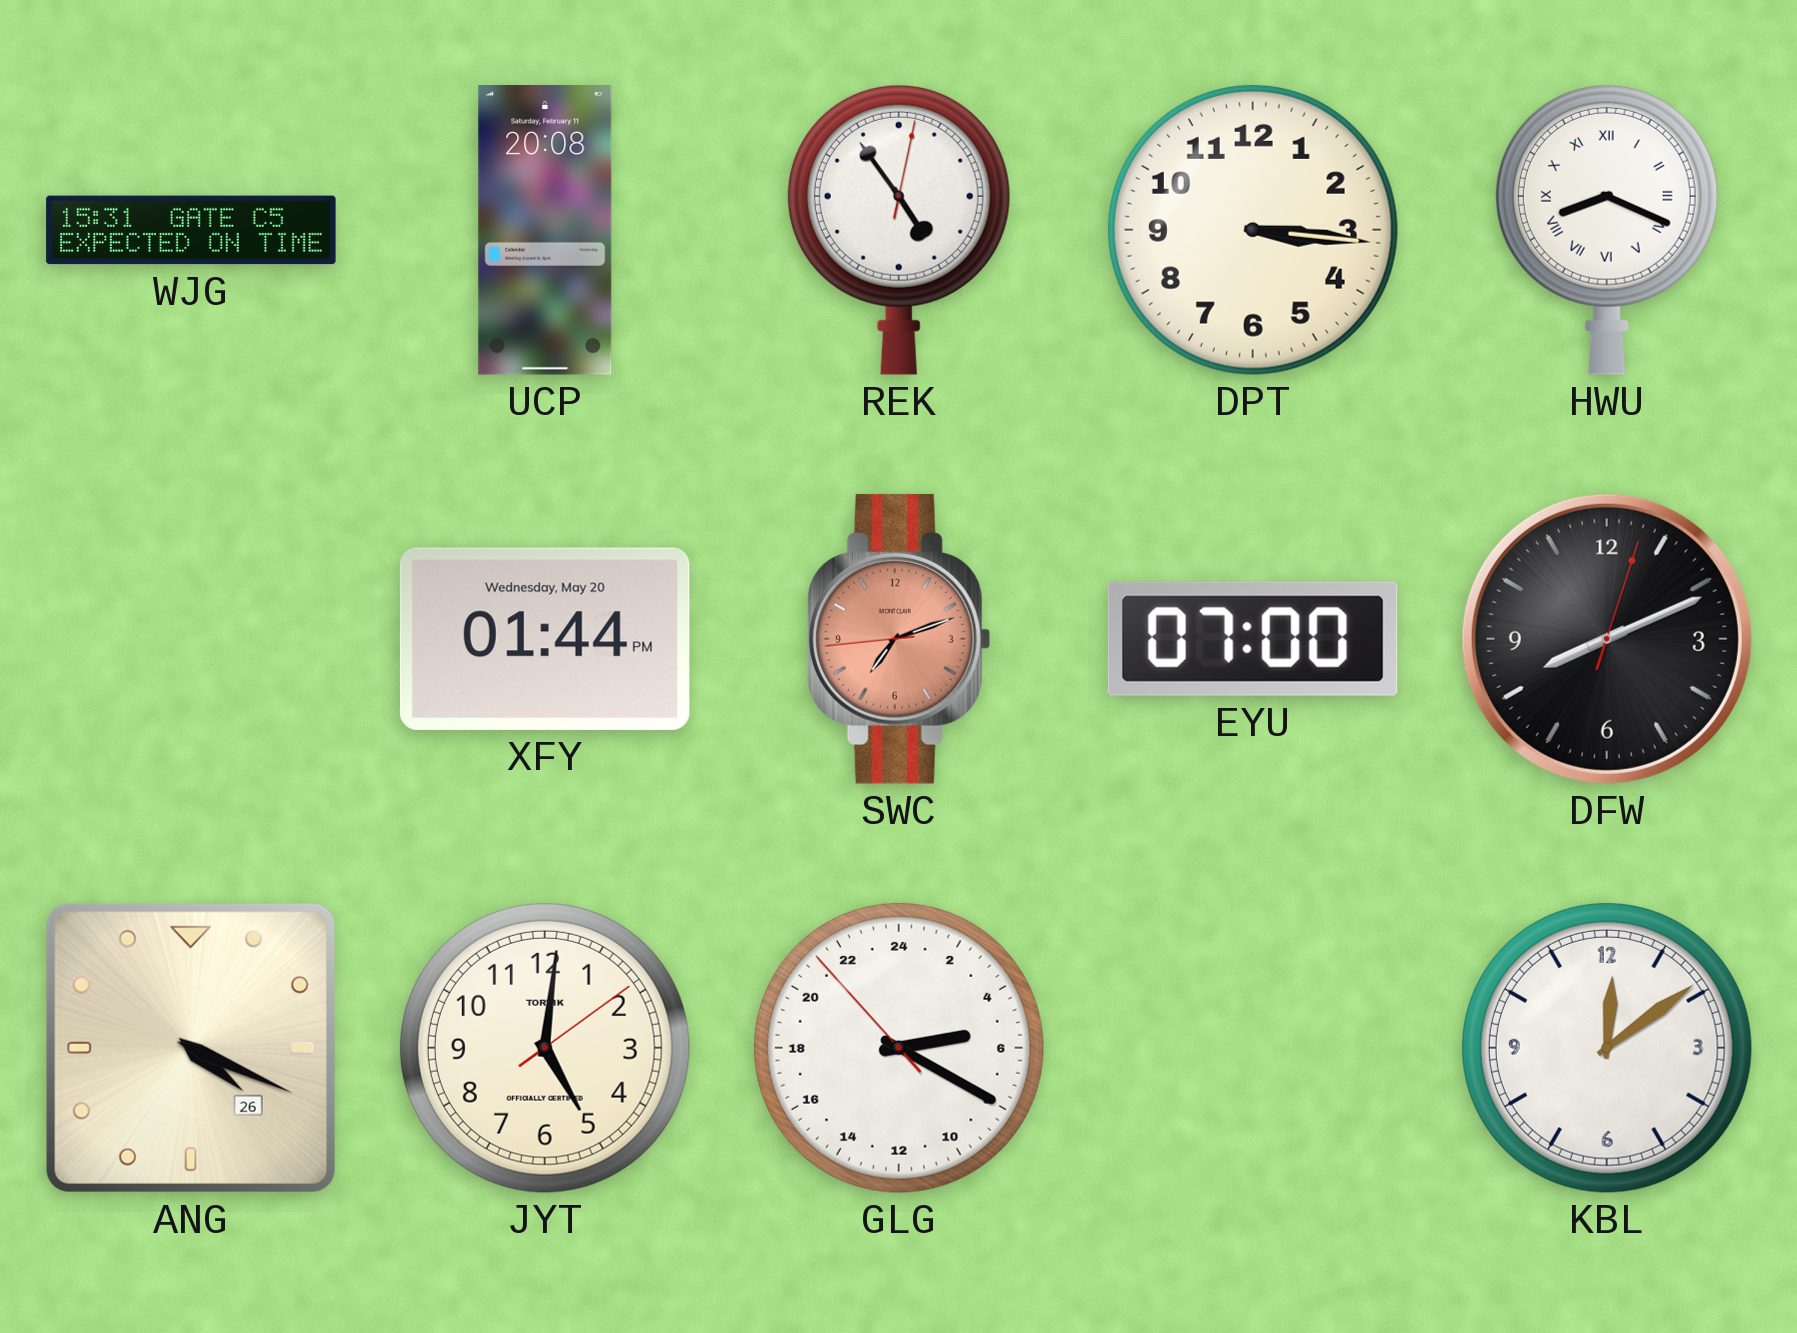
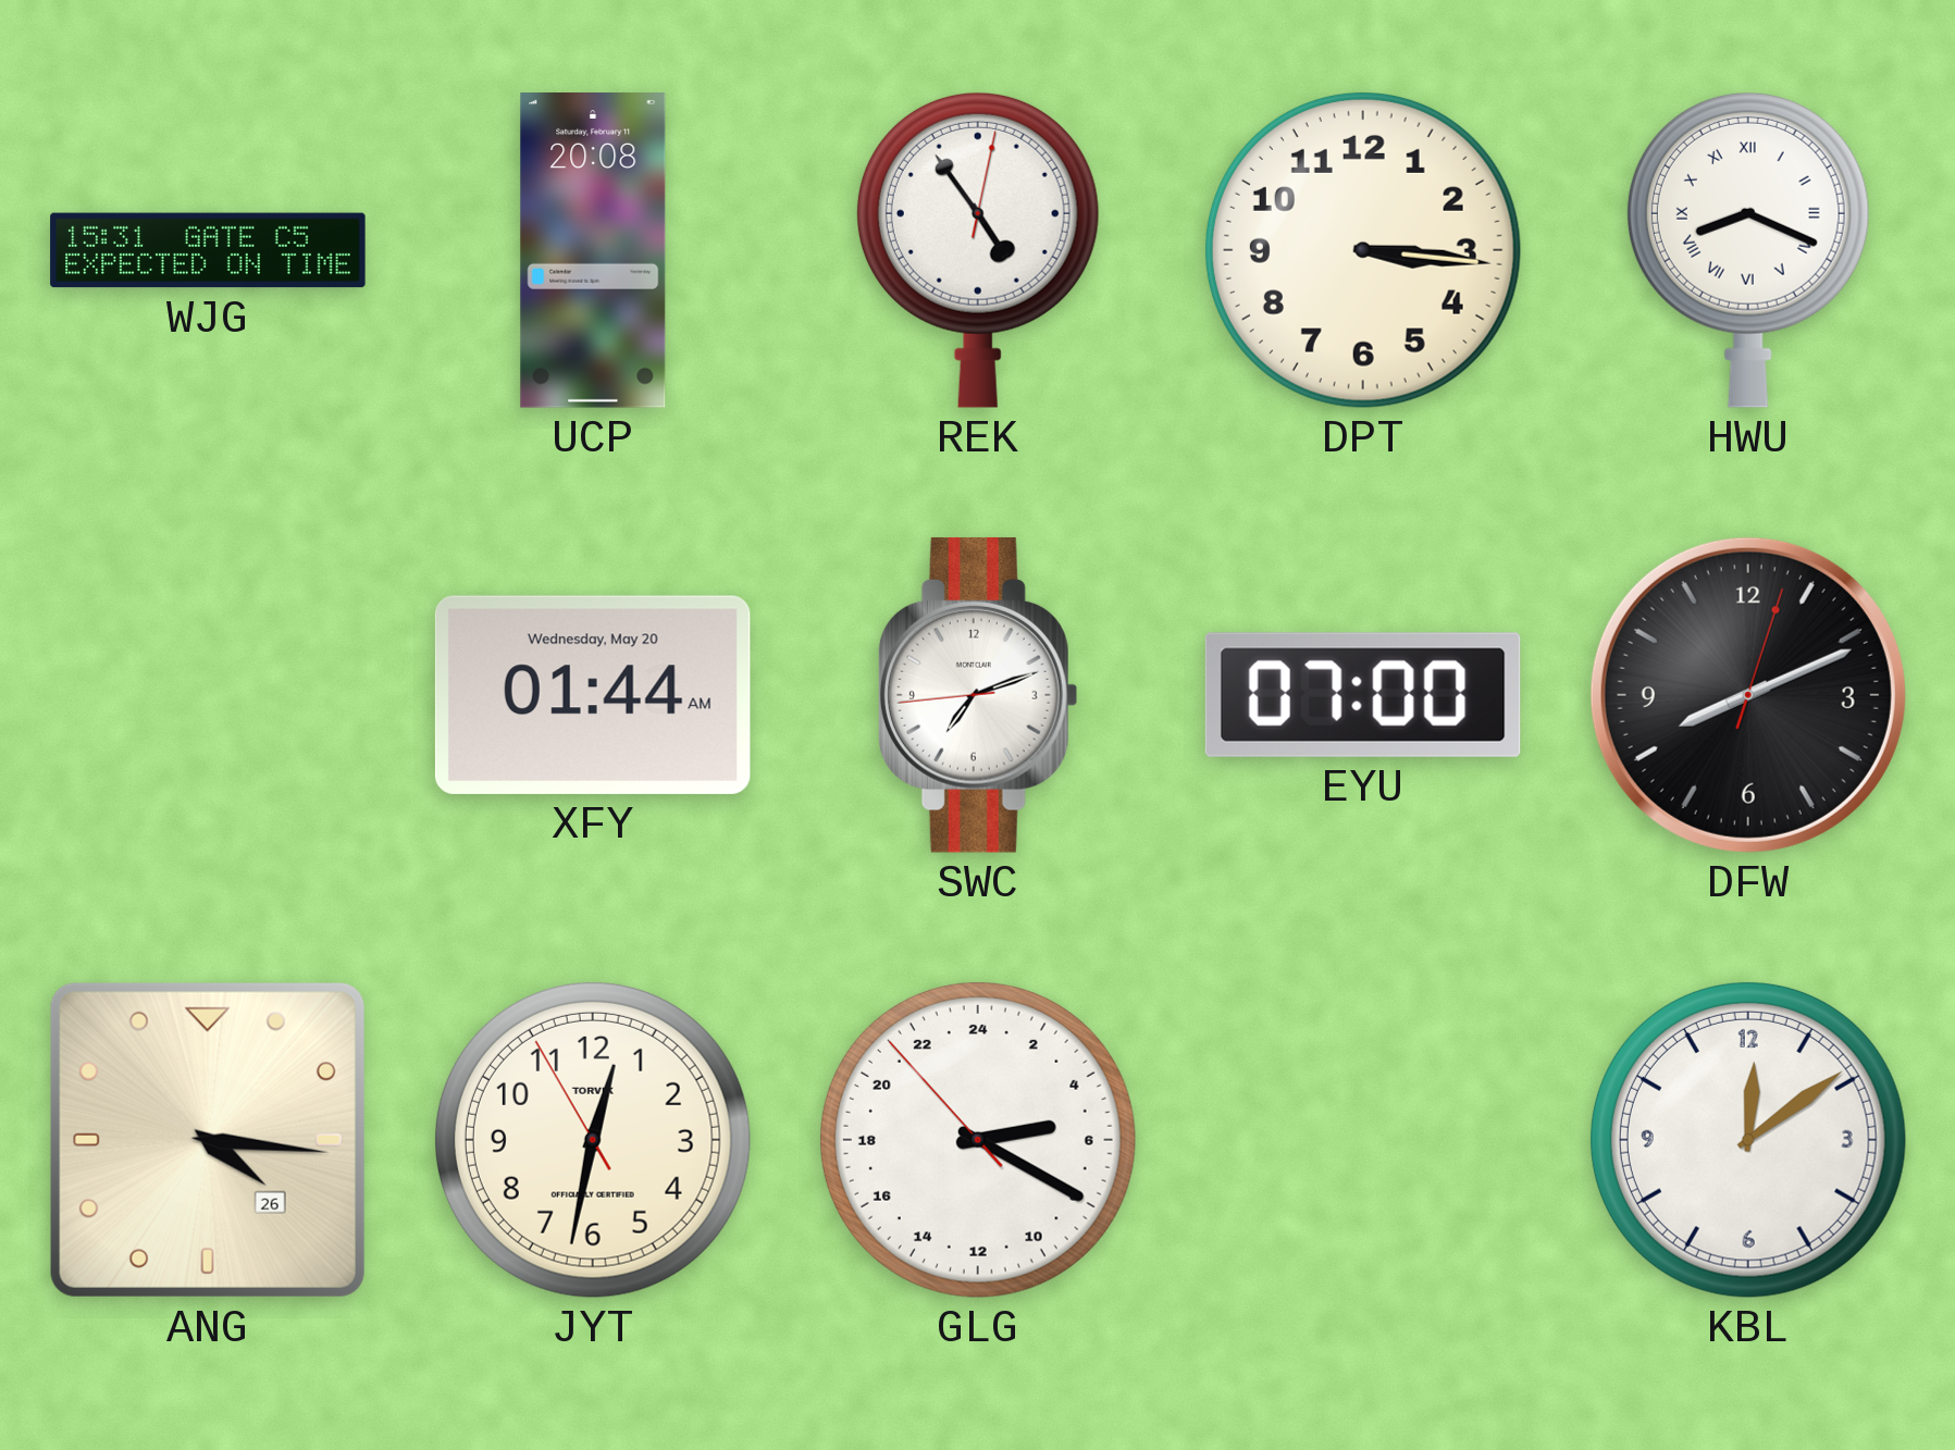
XFY: 01:44 PM -> 01:44 AM (593, 695)
SWC dial: salmon -> white (978, 695)
ANG: 4:19 -> 4:16 (208, 1140)
JYT: 5:01 -> 12:31 (593, 1140)
